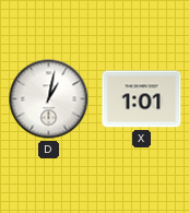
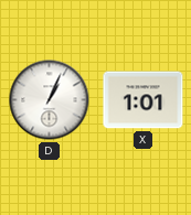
D: 1:02 -> 1:04 (50, 100)
